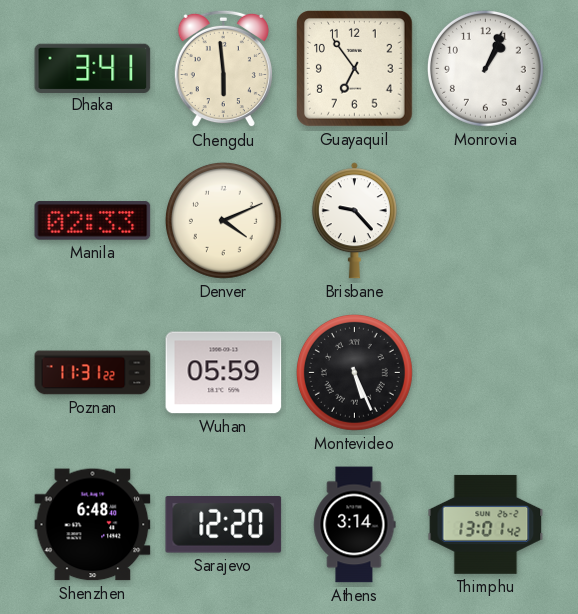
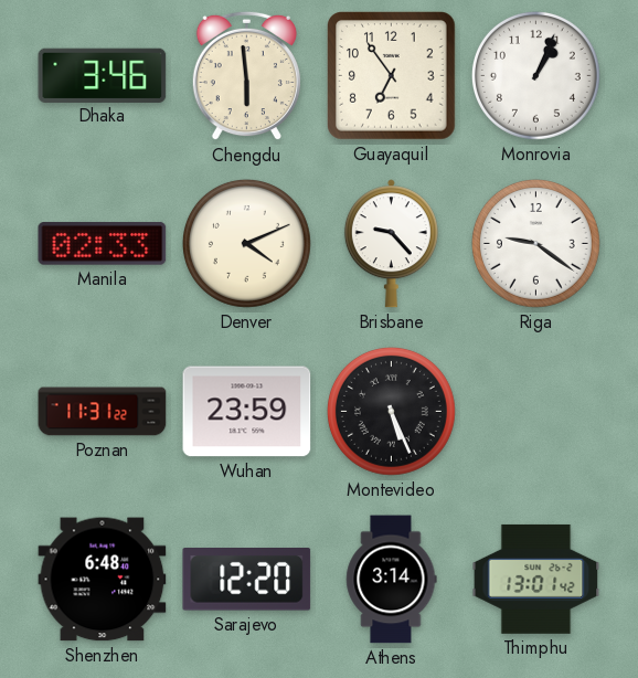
Dhaka: 3:41 -> 3:46 (103, 75)
Riga: none -> 9:21 (535, 243)
Wuhan: 05:59 -> 23:59 (247, 412)
